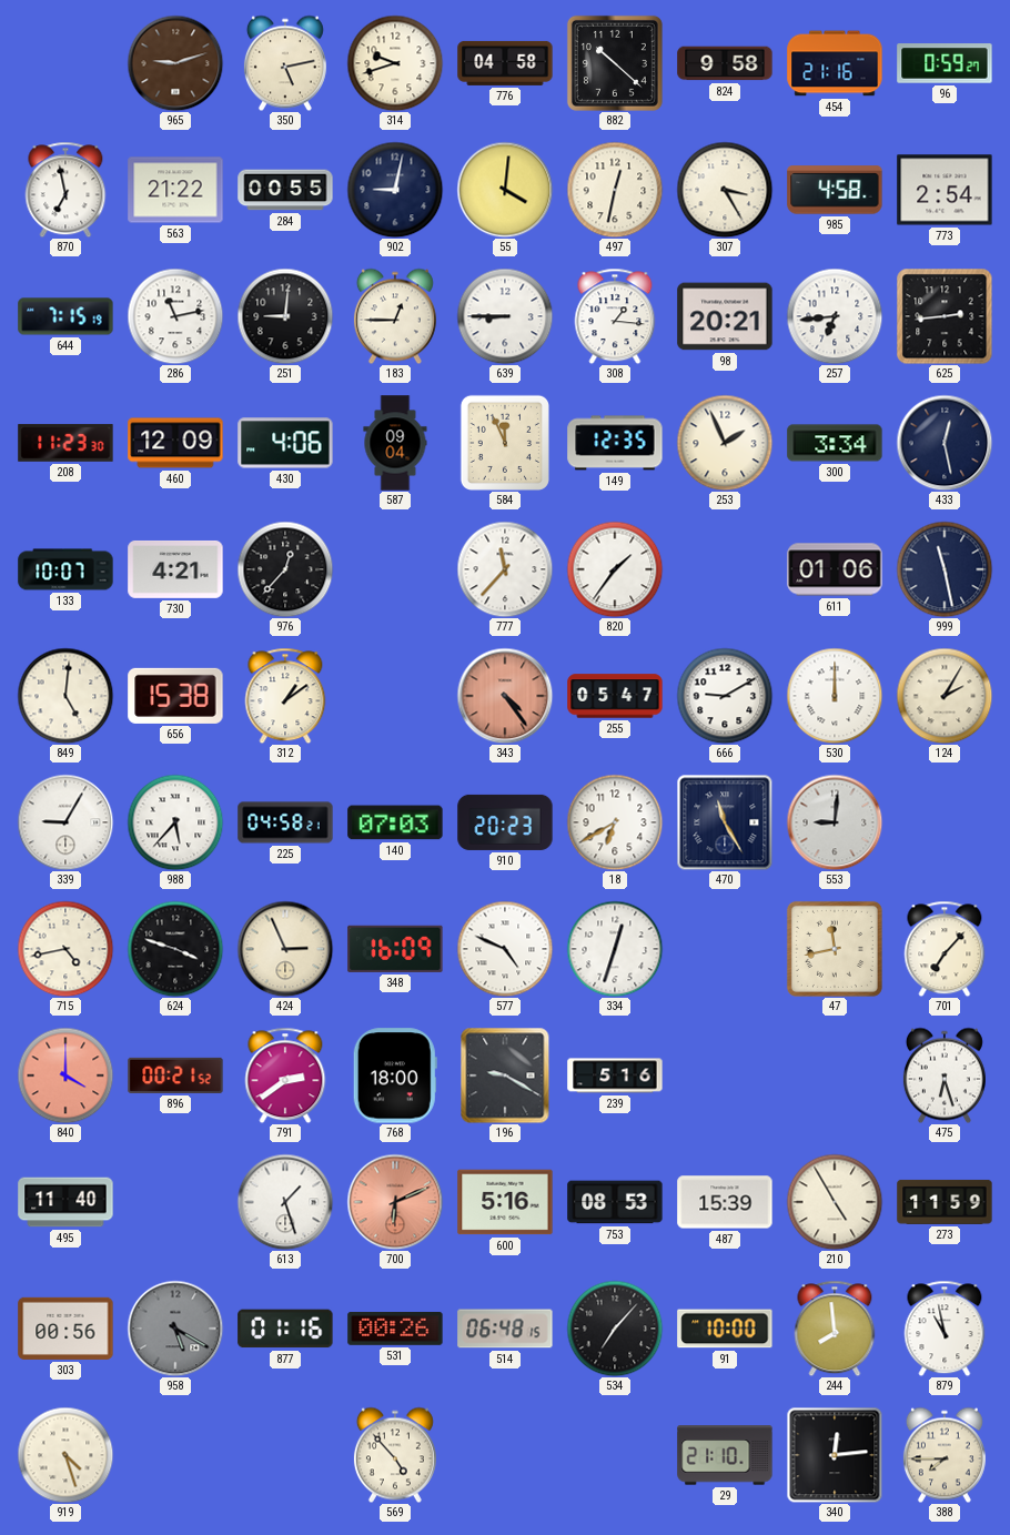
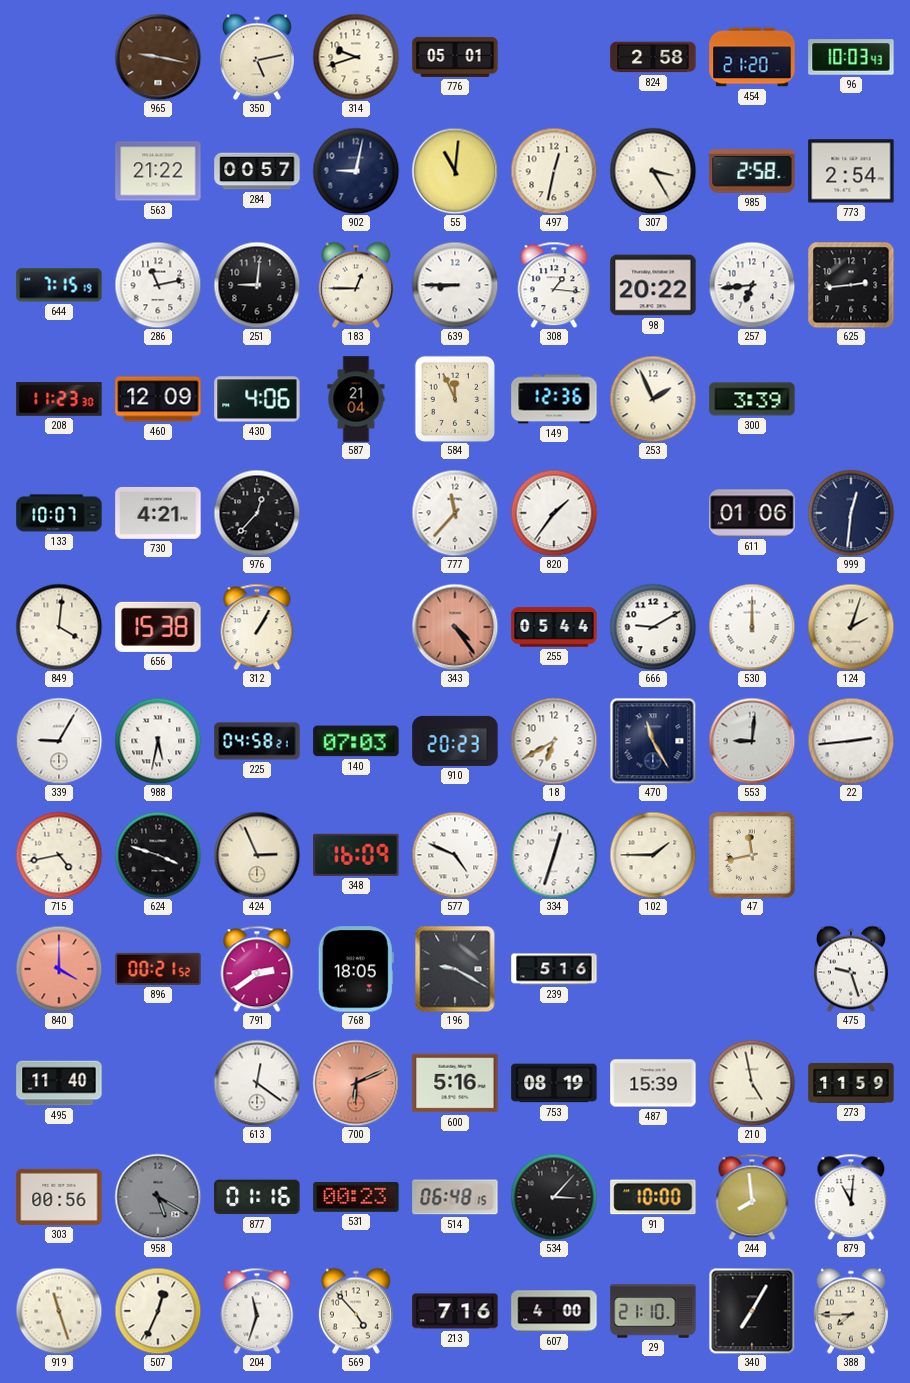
965: 9:12 -> 9:17 (158, 57)
776: 04:58 -> 05:01 (455, 57)
882: 10:22 -> none (615, 63)
824: 9:58 -> 2:58 (653, 57)
454: 21:16 -> 21:20 (752, 57)
96: 0:59 -> 10:03 (851, 57)
870: 6:58 -> none (65, 190)
284: 00:55 -> 00:57 (257, 171)
55: 4:01 -> 11:01 (455, 171)
985: 4:58 -> 2:58 (752, 171)
98: 20:21 -> 20:22 (653, 285)
587: 09:04 -> 21:04 (356, 399)
149: 12:35 -> 12:36 (554, 399)
300: 3:34 -> 3:39 (752, 399)
433: 12:28 -> none (945, 443)
999: 11:28 -> 12:31 (851, 513)
849: 5:01 -> 4:01 (59, 627)
312: 1:09 -> 1:05 (257, 627)
255: 05:47 -> 05:44 (554, 627)
124: 2:05 -> 2:03 (851, 627)
988: 5:37 -> 5:32 (158, 741)
22: none -> 2:44 (851, 741)
102: none -> 1:45 (653, 855)
701: 7:07 -> none (945, 949)
768: 18:00 -> 18:05 (356, 969)
475: 6:27 -> 9:27 (851, 969)
613: 1:27 -> 12:21 (257, 1083)
753: 08:53 -> 08:19 (554, 1083)
210: 4:55 -> 4:58 (752, 1083)
531: 00:26 -> 00:23 (356, 1197)
534: 7:07 -> 3:07 (554, 1197)
879: 10:58 -> 11:01 (851, 1197)
919: 4:27 -> 11:27 (59, 1311)
507: none -> 12:34 (158, 1311)
204: none -> 11:33 (257, 1311)
213: none -> 7:16 (455, 1311)
607: none -> 4:00 (554, 1311)
340: 12:14 -> 7:05 (752, 1311)
